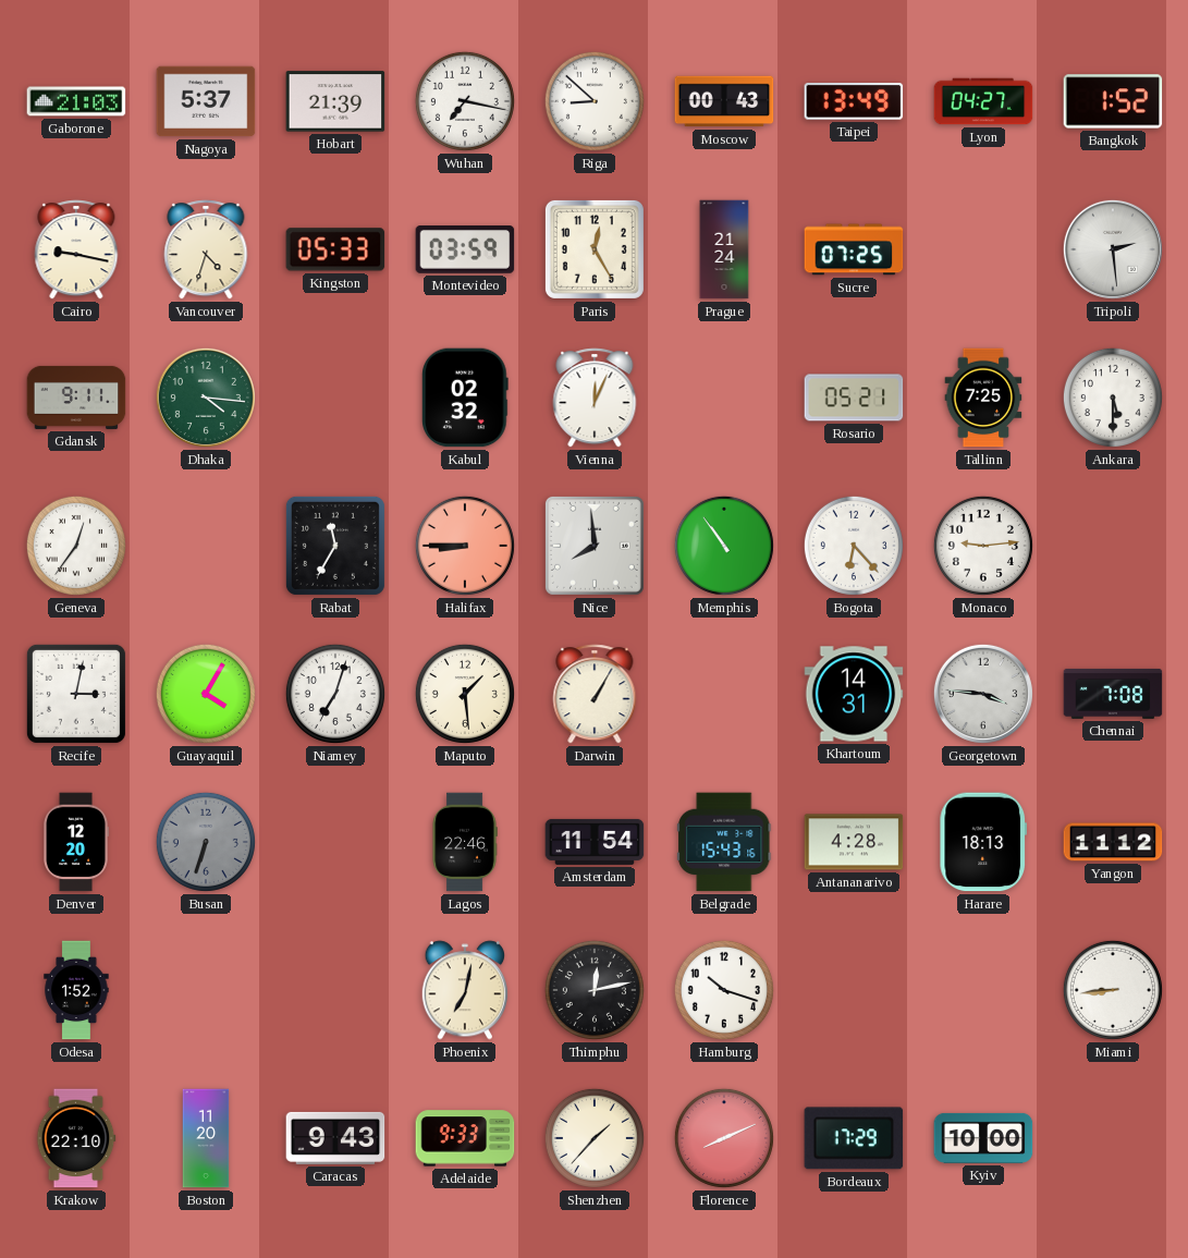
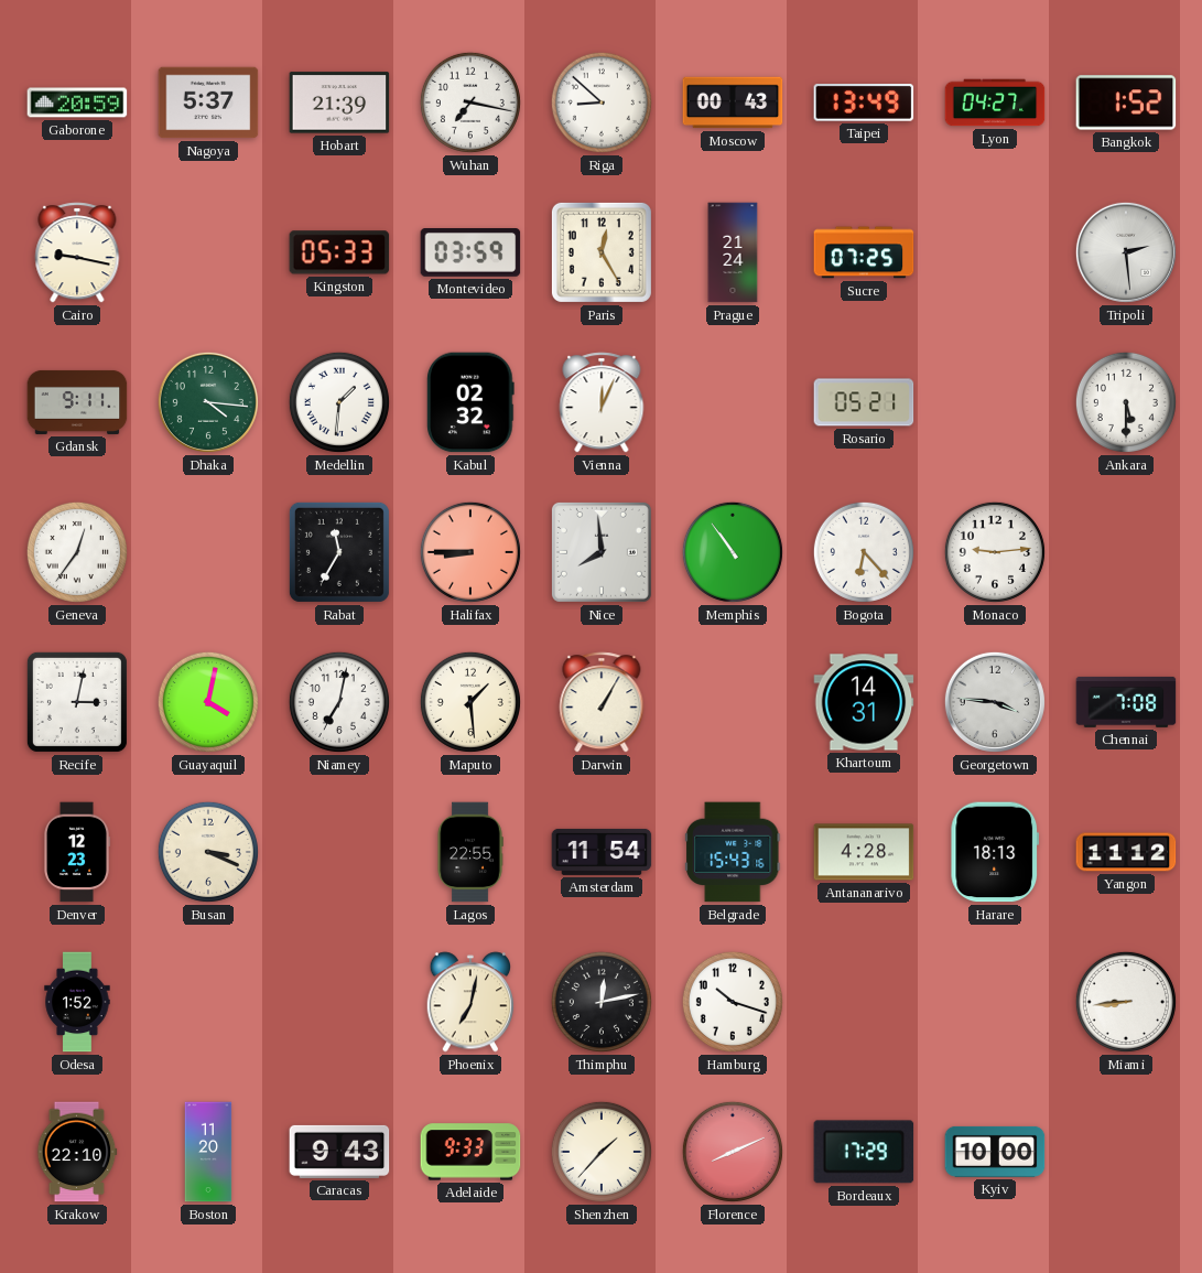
Gaborone: 21:03 -> 20:59 (77, 103)
Vancouver: 4:33 -> none (206, 249)
Medellin: none -> 1:31 (339, 402)
Tallinn: 7:25 -> none (983, 398)
Guayaquil: 4:05 -> 4:02 (208, 702)
Niamey: 7:03 -> 7:02 (339, 702)
Denver: 12:20 -> 12:23 (77, 852)
Busan: 6:33 -> 3:19 (208, 852)
Busan dial: grey -> cream (208, 852)
Lagos: 22:46 -> 22:55 (470, 852)
